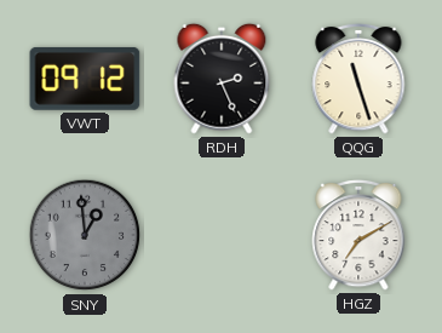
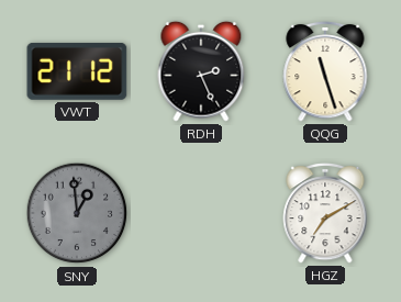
VWT: 09:12 -> 21:12 (77, 71)
